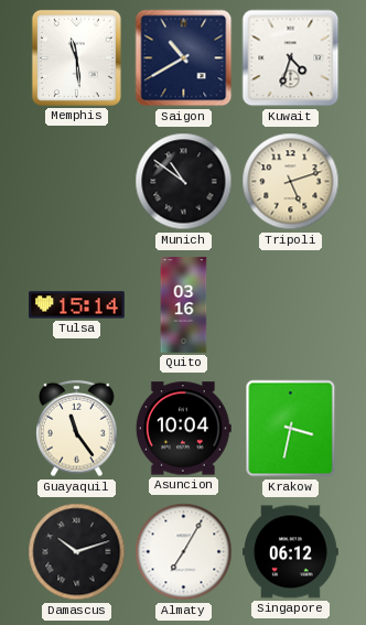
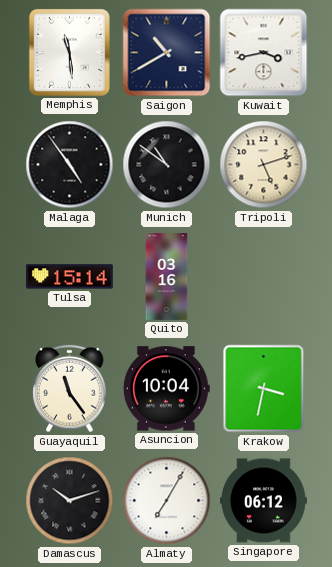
Kuwait: 4:33 -> 3:43 (264, 53)
Malaga: none -> 4:54 (70, 165)
